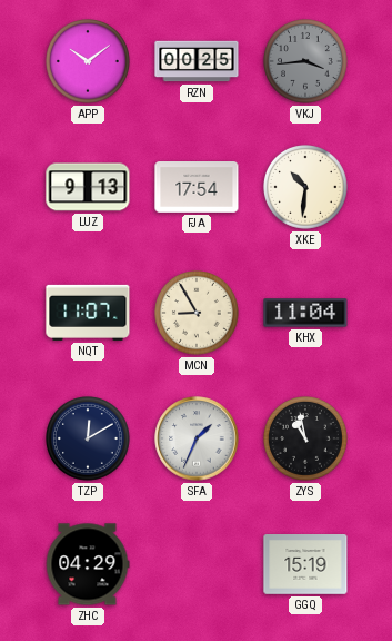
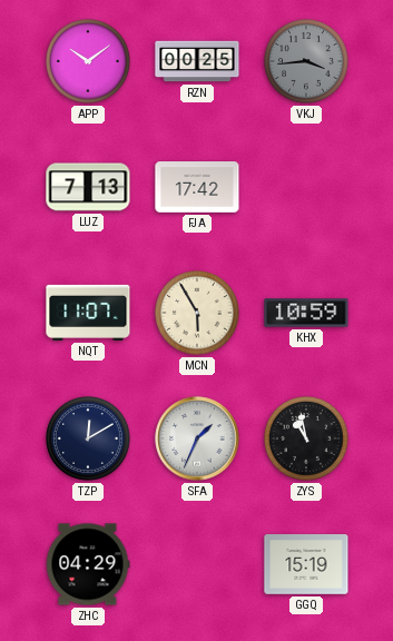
LUZ: 9:13 -> 7:13 (88, 187)
FJA: 17:54 -> 17:42 (197, 187)
XKE: 10:31 -> none (306, 188)
MCN: 8:55 -> 5:55 (198, 314)
KHX: 11:04 -> 10:59 (306, 313)
